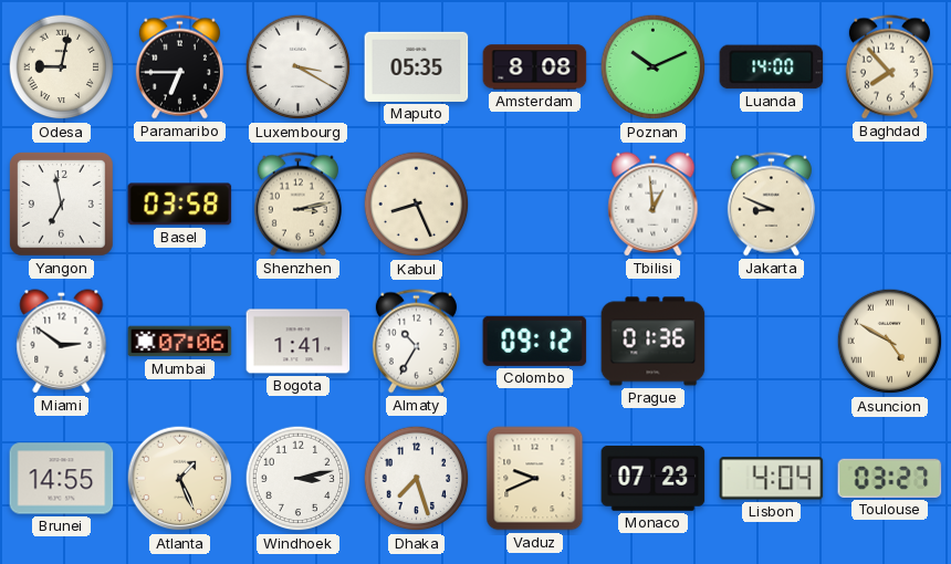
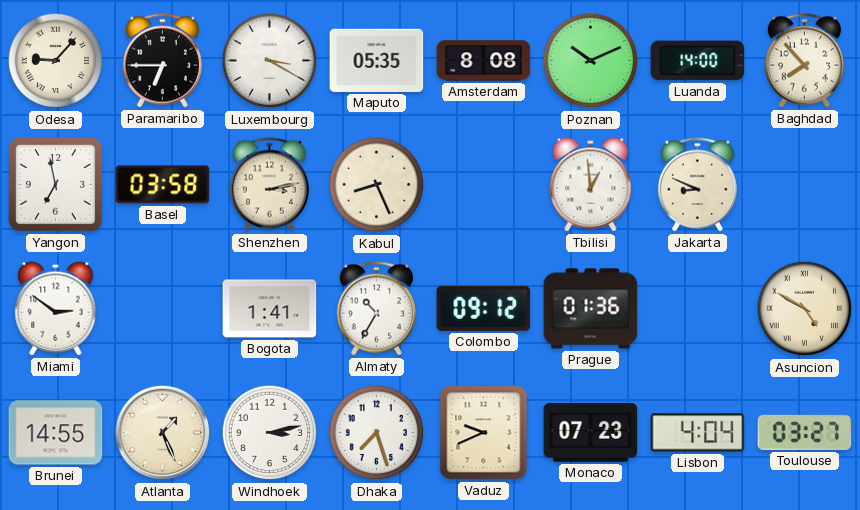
Odesa: 9:02 -> 9:07 (56, 61)
Mumbai: 07:06 -> none (180, 342)
